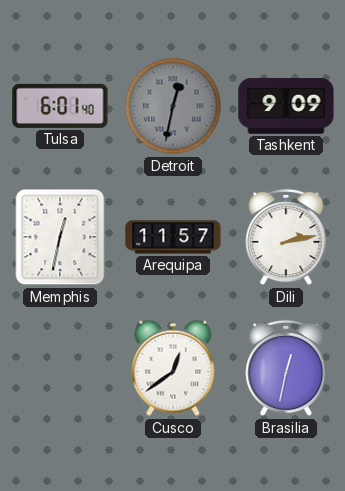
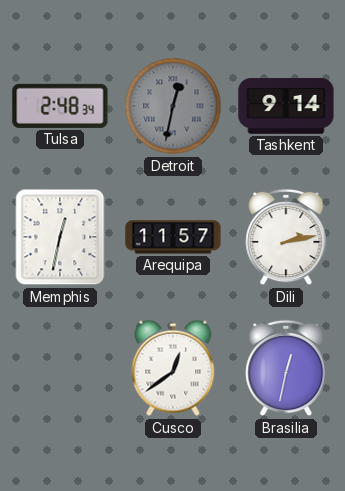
Tulsa: 6:01 -> 2:48 (60, 106)
Tashkent: 9:09 -> 9:14 (286, 106)
